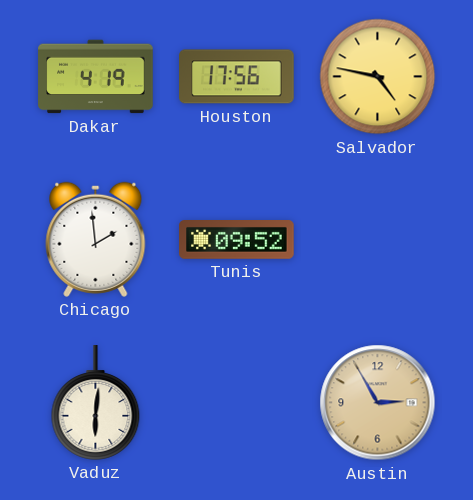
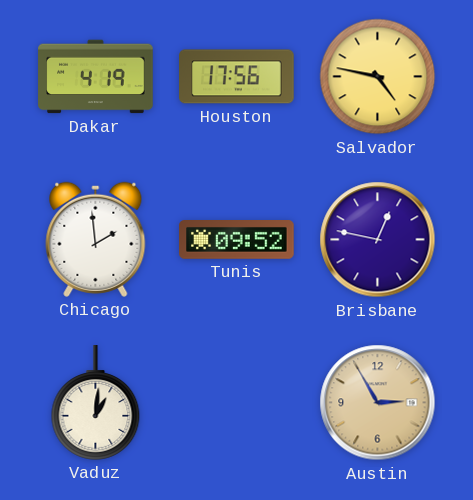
Brisbane: none -> 12:47 (378, 240)
Vaduz: 6:01 -> 1:01 (96, 403)
